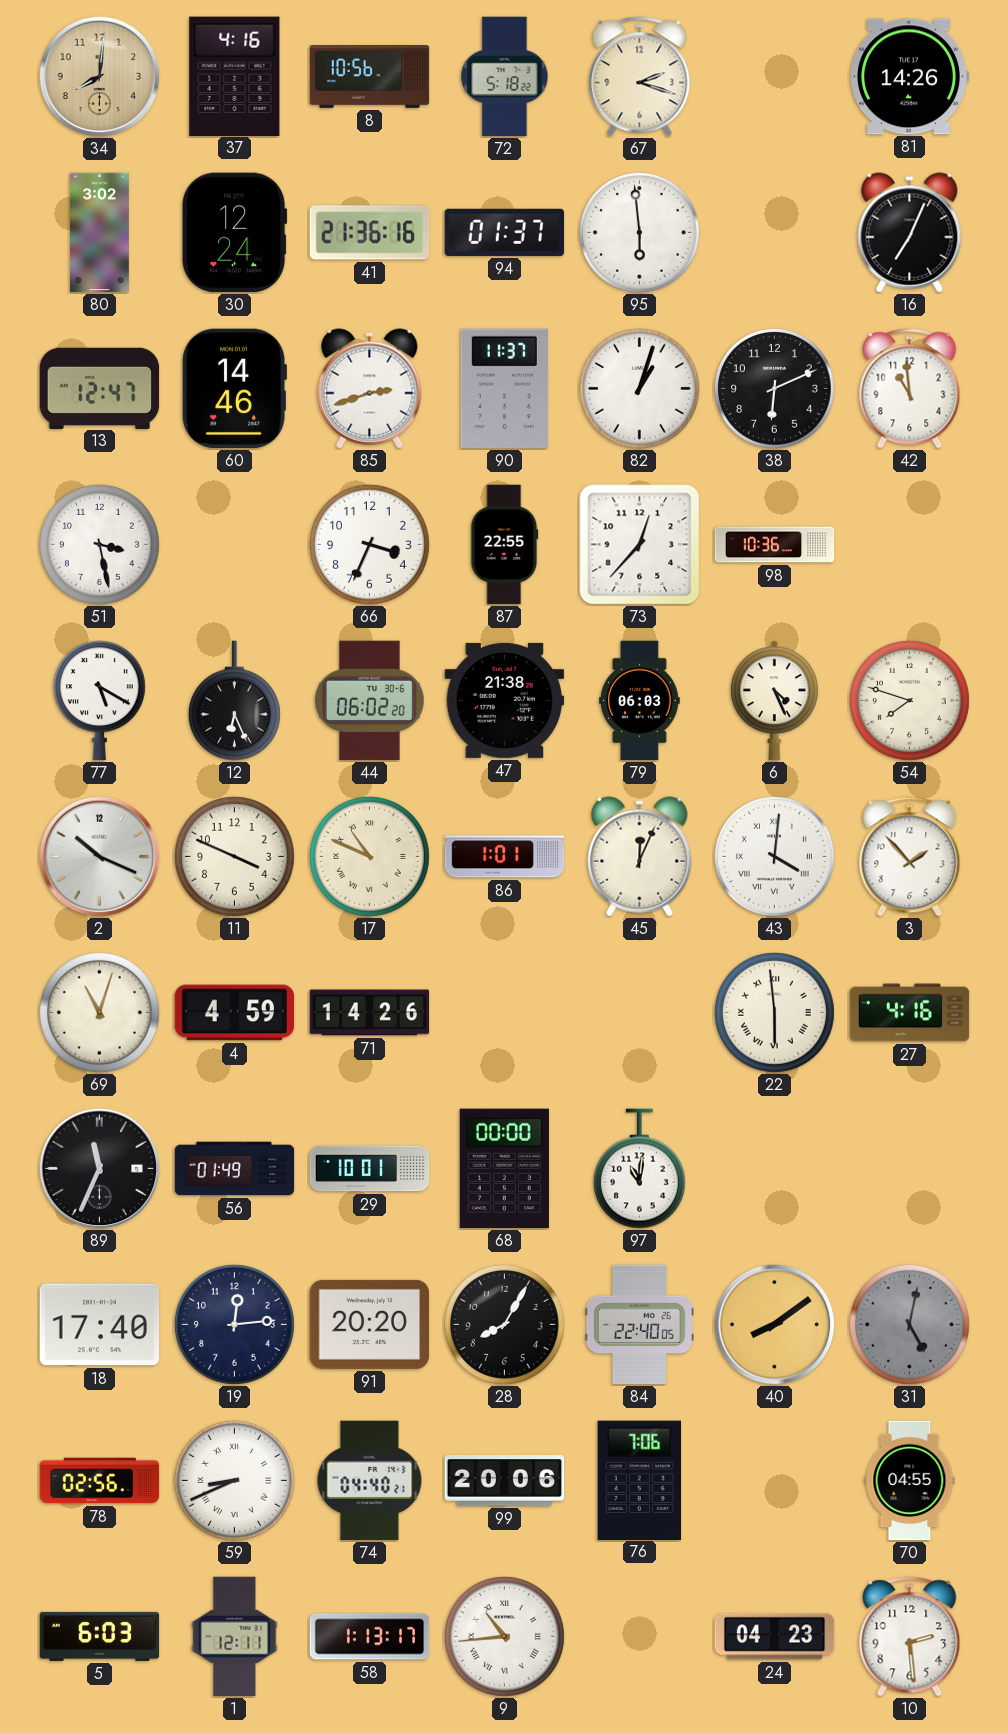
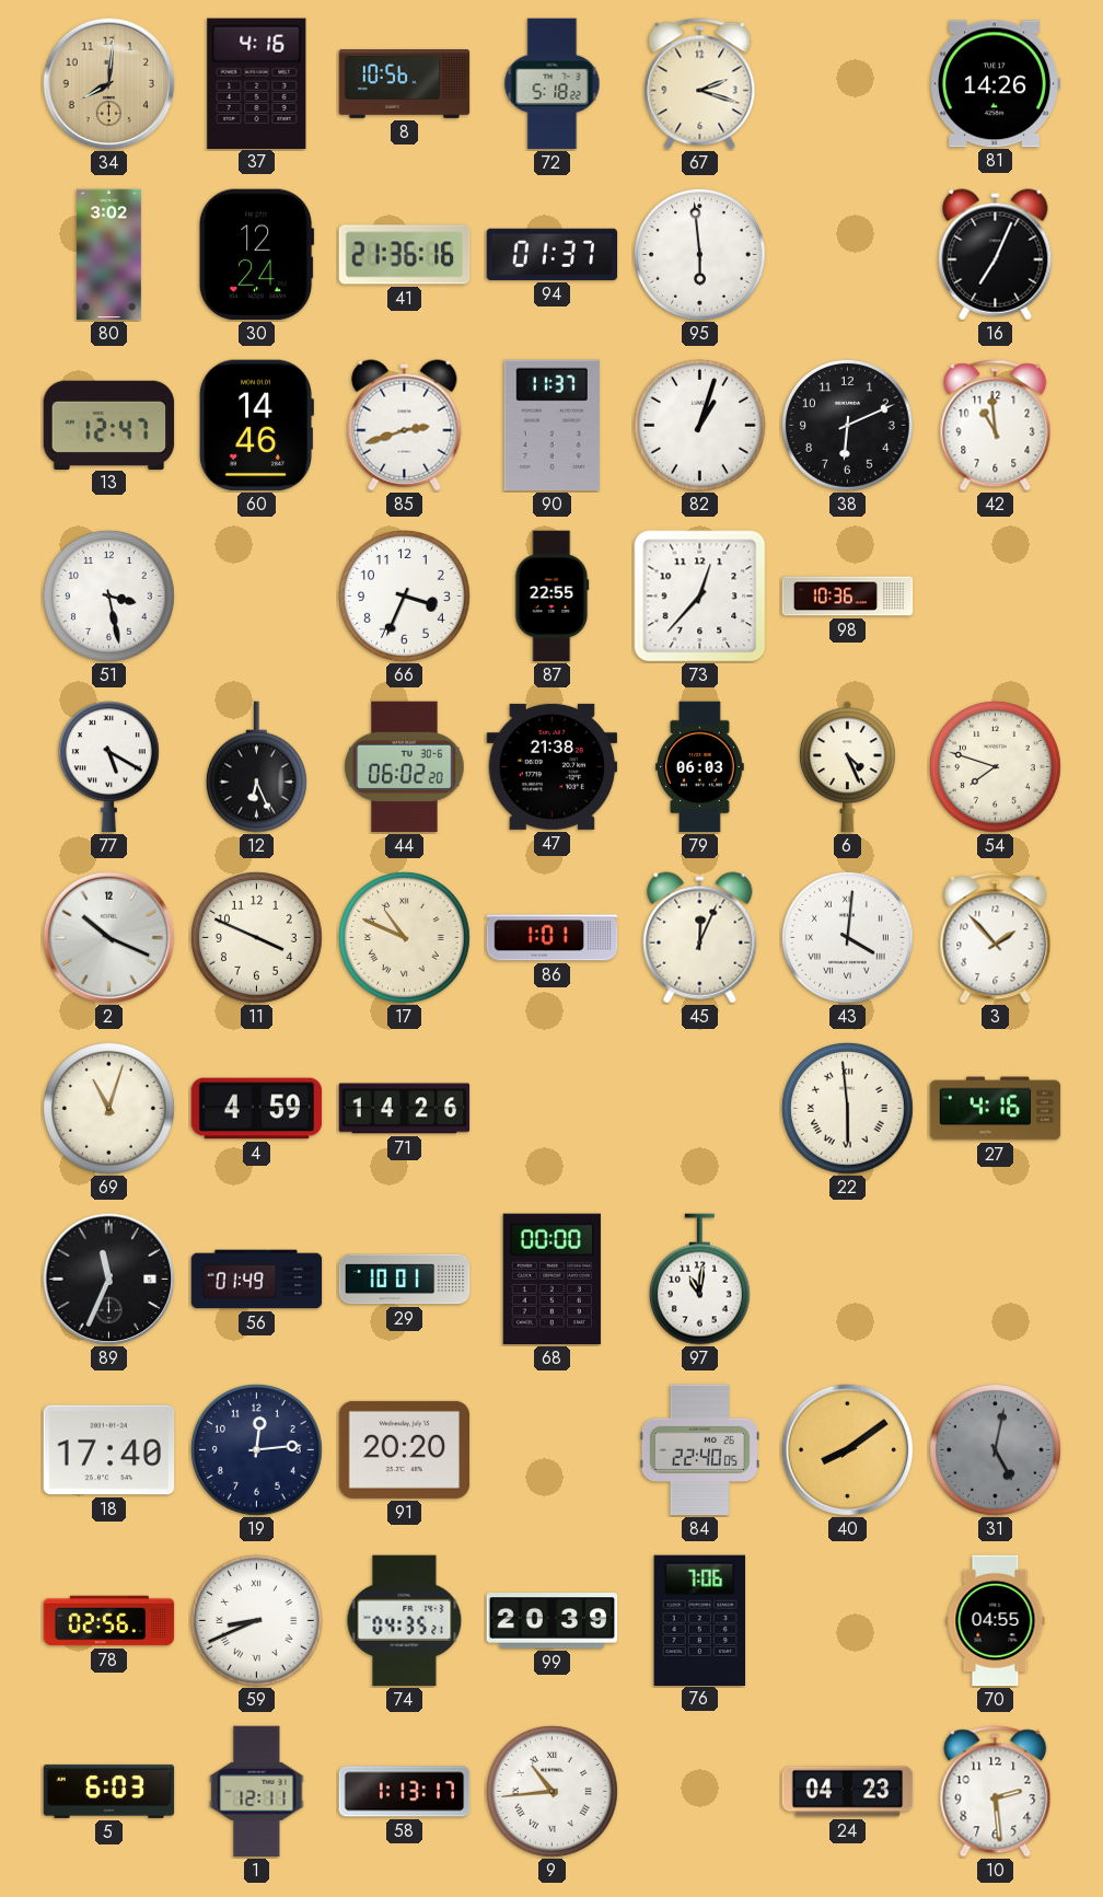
28: 8:05 -> none (504, 1324)
74: 04:40 -> 04:35 (405, 1621)
99: 20:06 -> 20:39 (553, 1621)
